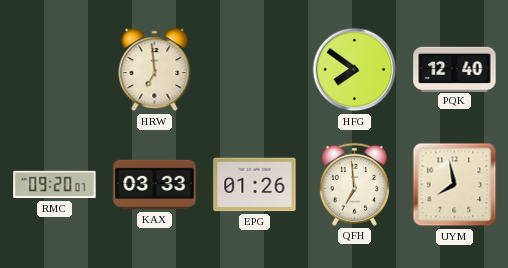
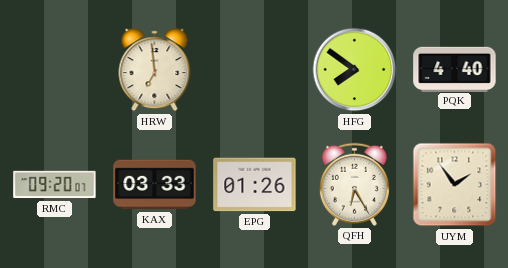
PQK: 12:40 -> 4:40 (455, 69)
QFH: 6:59 -> 6:25 (354, 184)
UYM: 7:58 -> 1:54 (455, 185)
